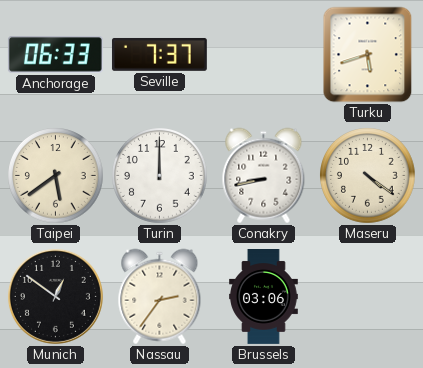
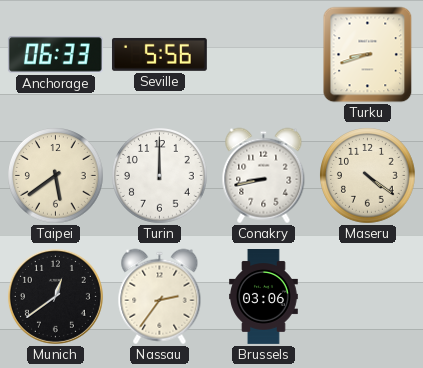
Seville: 7:37 -> 5:56 (159, 54)
Turku: 5:42 -> 8:42 (368, 55)
Munich: 12:51 -> 12:39 (55, 296)
